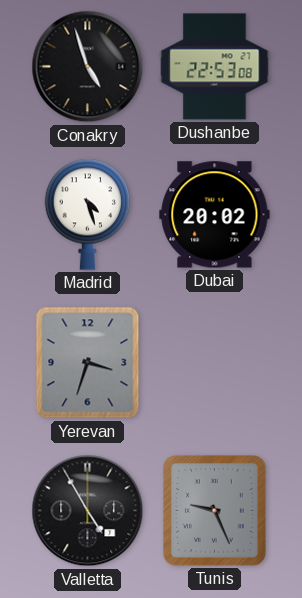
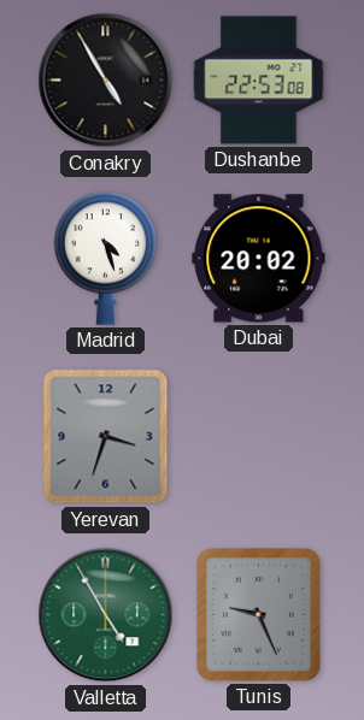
Conakry: 4:57 -> 4:55 (106, 81)
Valletta dial: black -> green (106, 615)
